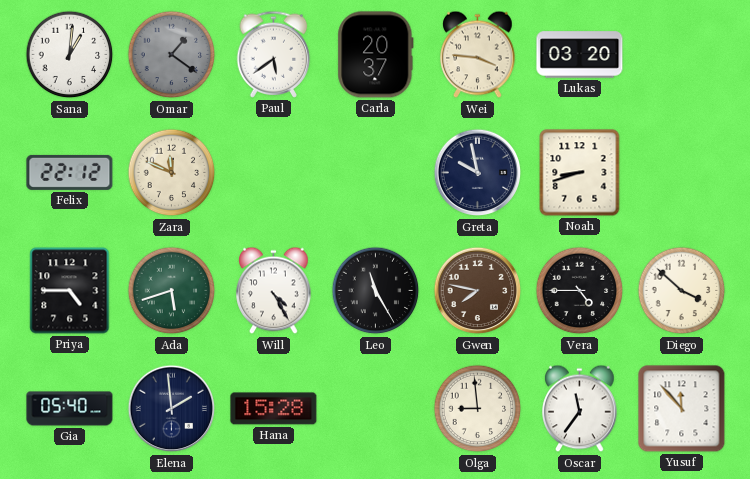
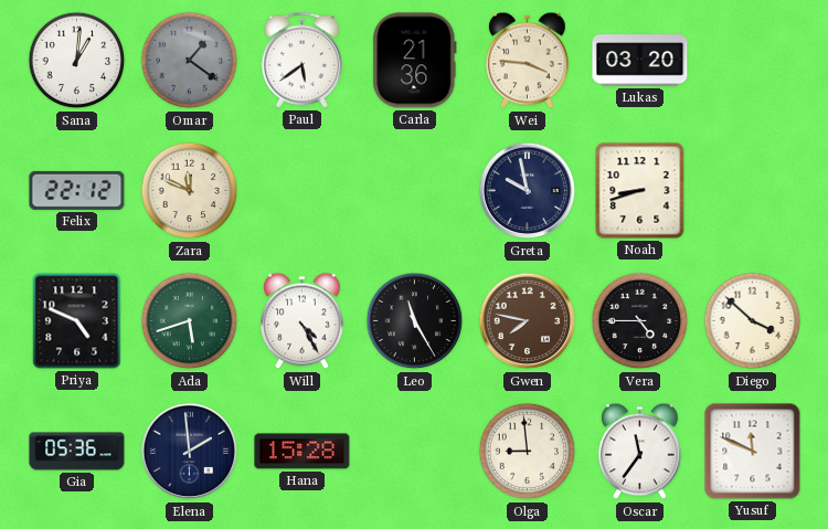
Carla: 20:37 -> 21:36 (415, 61)
Priya: 4:45 -> 4:49 (77, 321)
Gia: 05:40 -> 05:36 (77, 452)
Yusuf: 11:53 -> 11:49 (753, 452)
